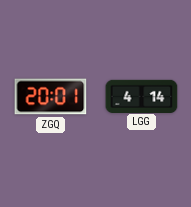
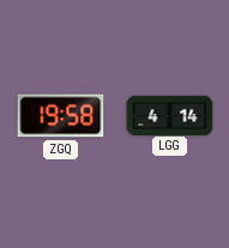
ZGQ: 20:01 -> 19:58 (61, 116)
